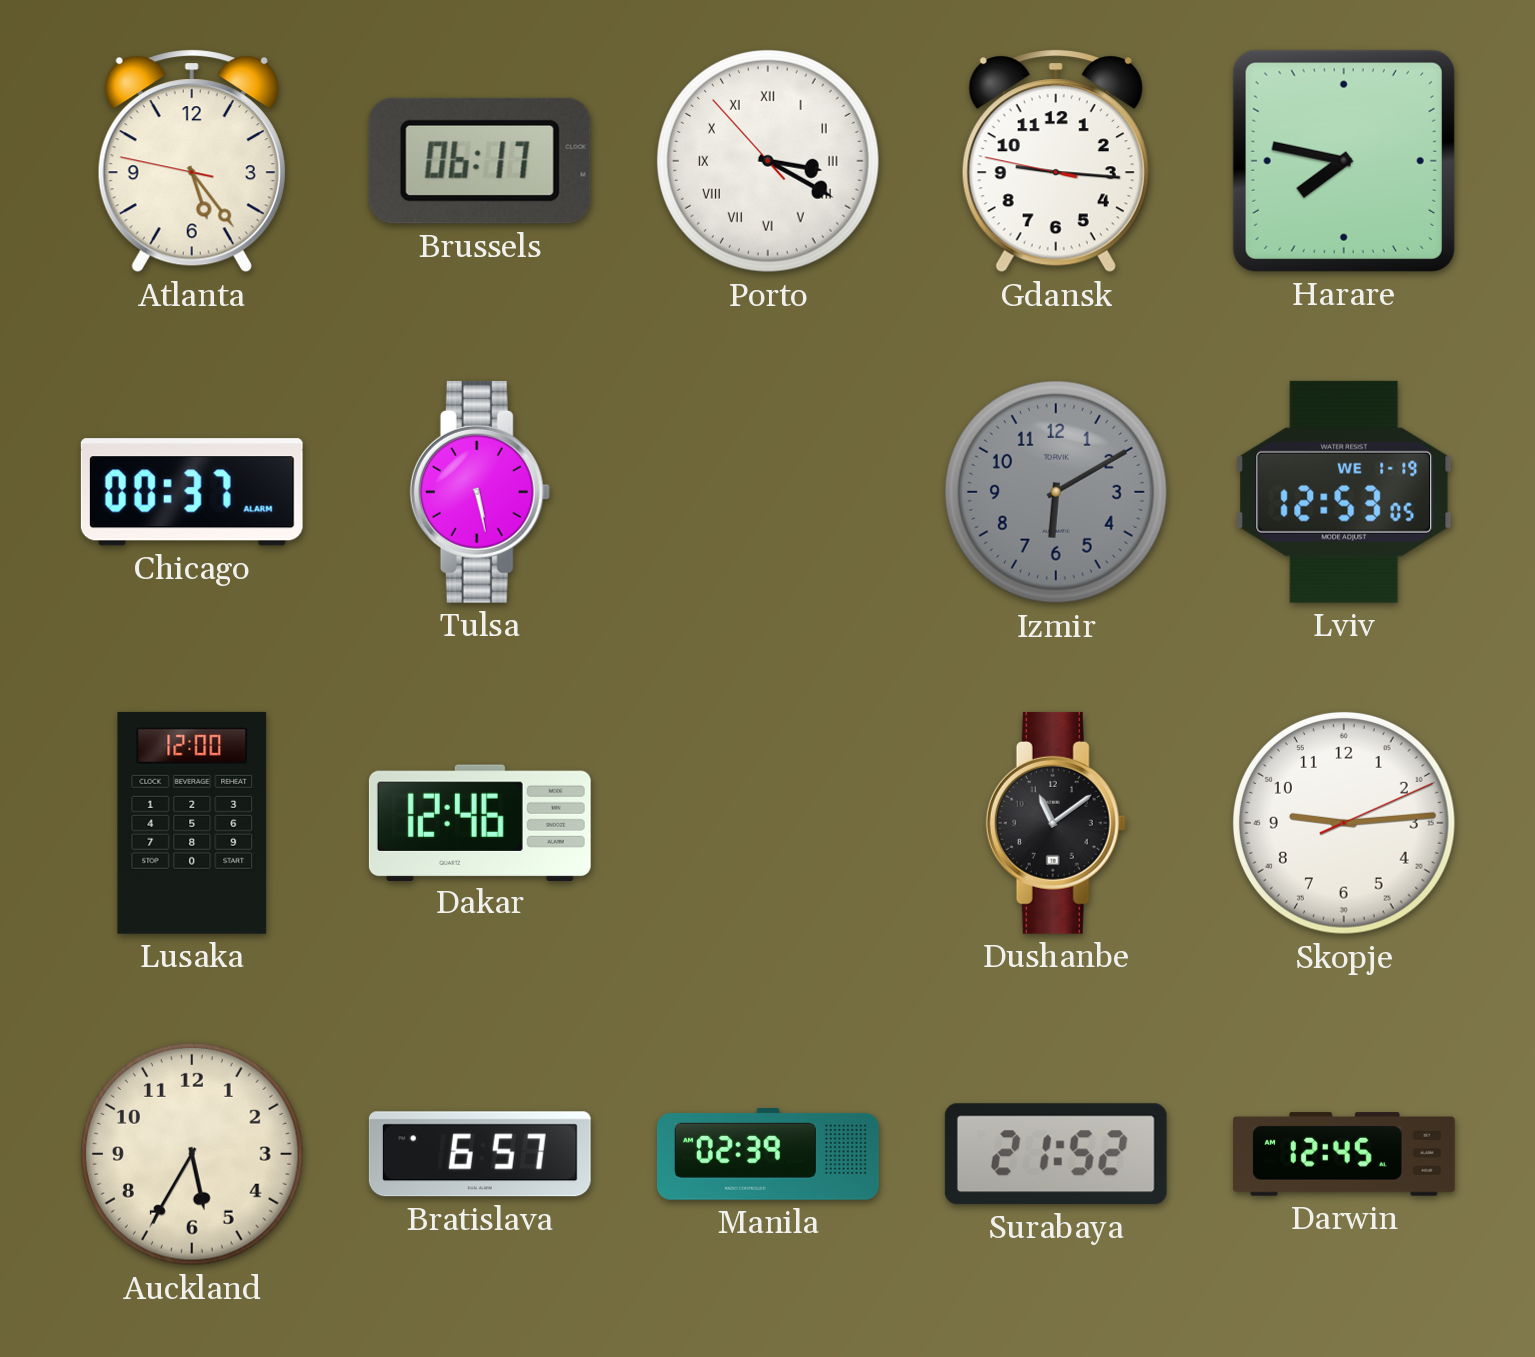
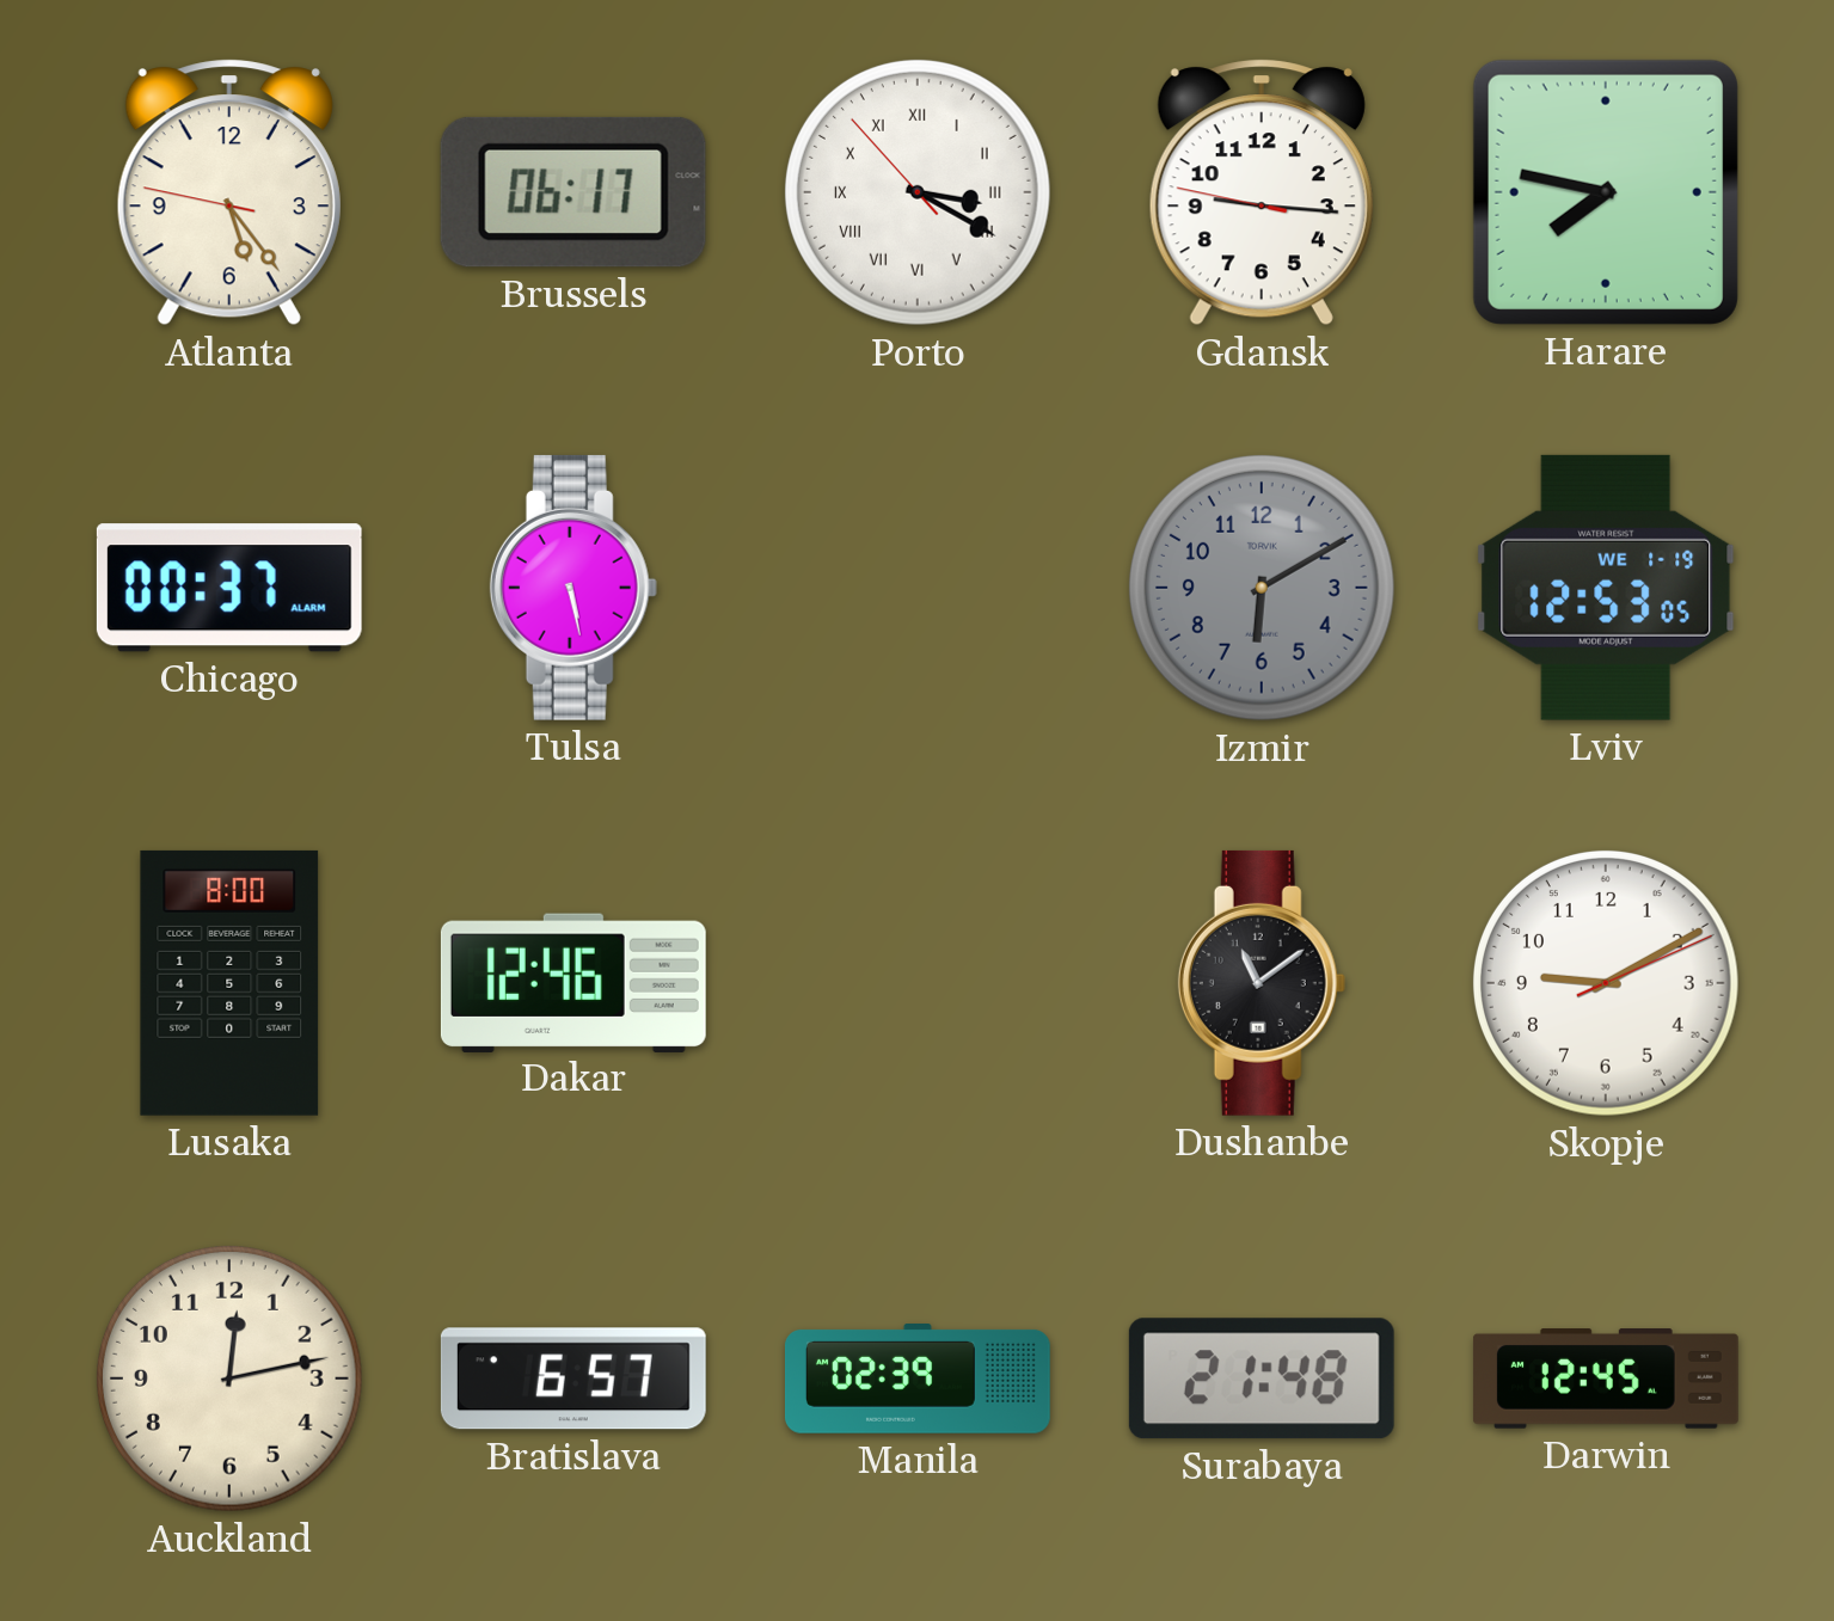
Lusaka: 12:00 -> 8:00 (229, 983)
Skopje: 9:14 -> 9:10 (1606, 983)
Auckland: 5:35 -> 12:13 (229, 1379)
Surabaya: 21:52 -> 21:48 (1262, 1379)
